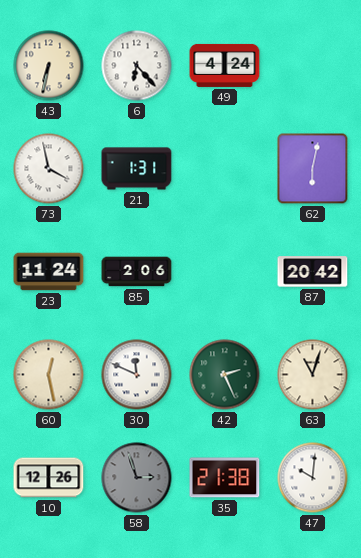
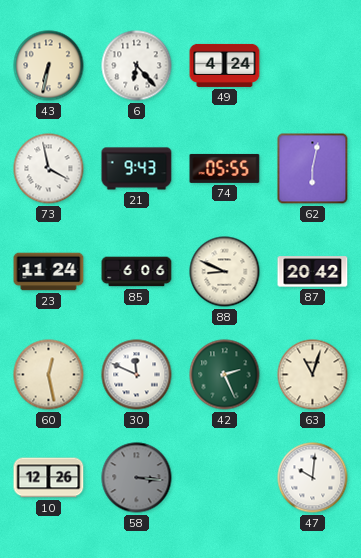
21: 1:31 -> 9:43 (137, 169)
74: none -> 05:55 (225, 168)
85: 2:06 -> 6:06 (137, 272)
88: none -> 8:49 (225, 272)
58: 2:57 -> 3:16 (137, 478)
35: 21:38 -> none (225, 478)
